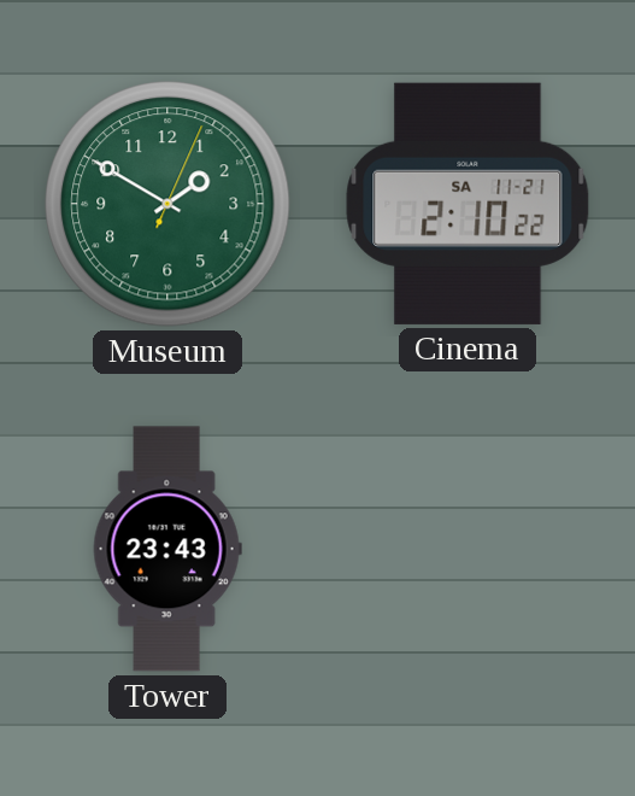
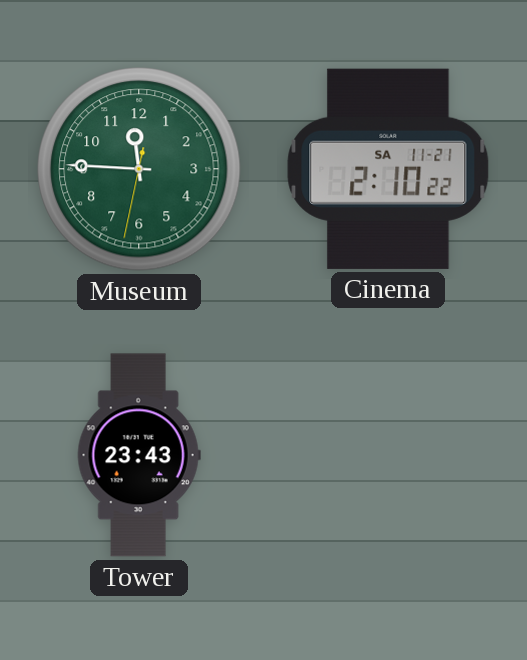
Museum: 1:50 -> 11:45 (139, 169)
